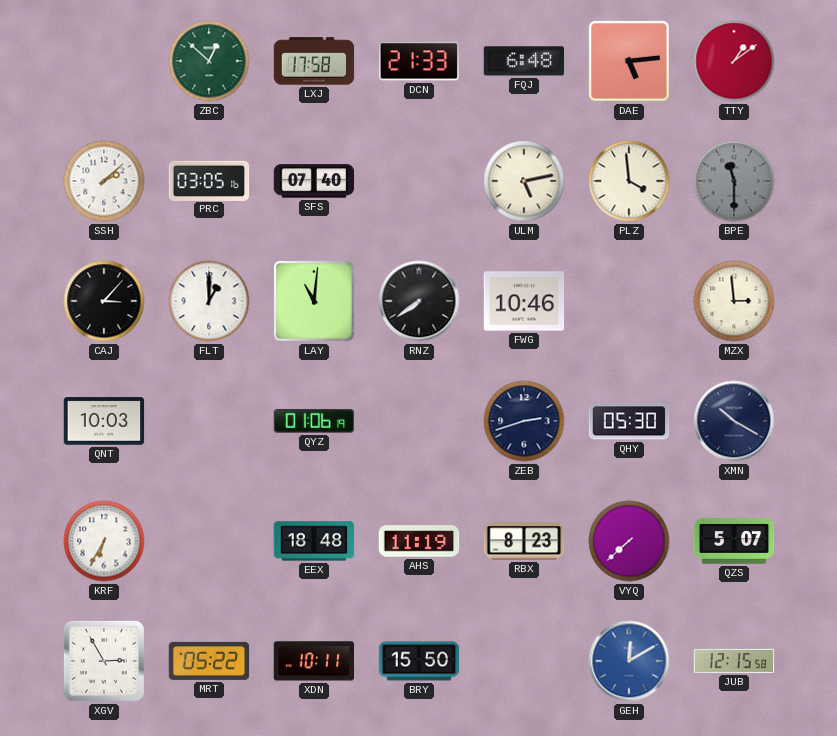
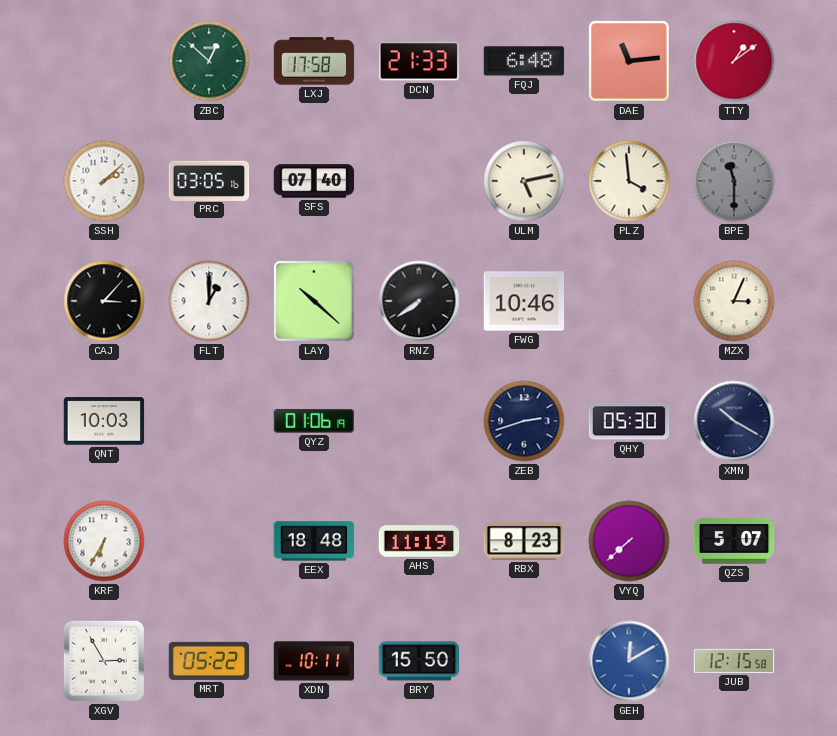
DAE: 5:14 -> 11:14 (629, 61)
LAY: 11:01 -> 10:22 (314, 301)
MZX: 2:59 -> 3:04 (734, 301)
